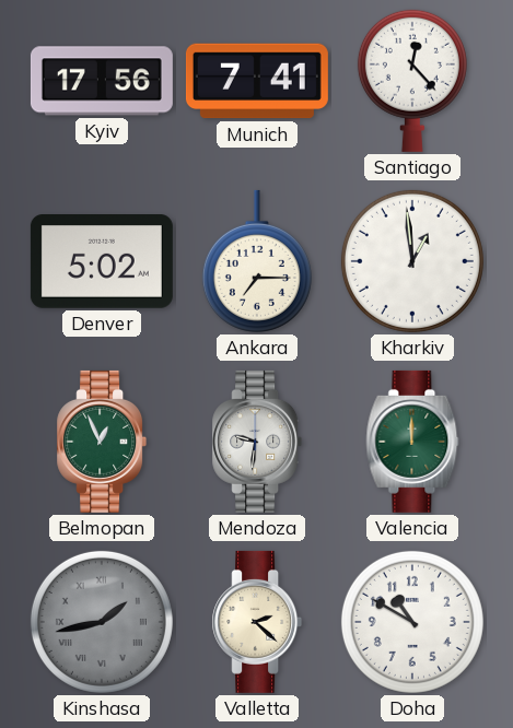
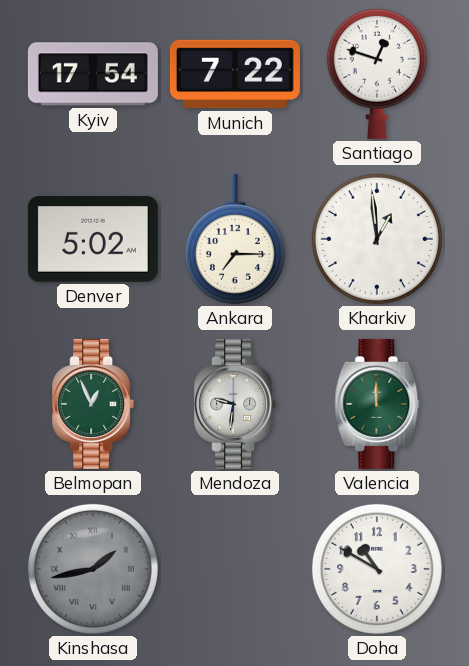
Kyiv: 17:56 -> 17:54 (93, 74)
Munich: 7:41 -> 7:22 (235, 74)
Santiago: 12:23 -> 12:48 (377, 74)
Valletta: 2:22 -> none (257, 622)
